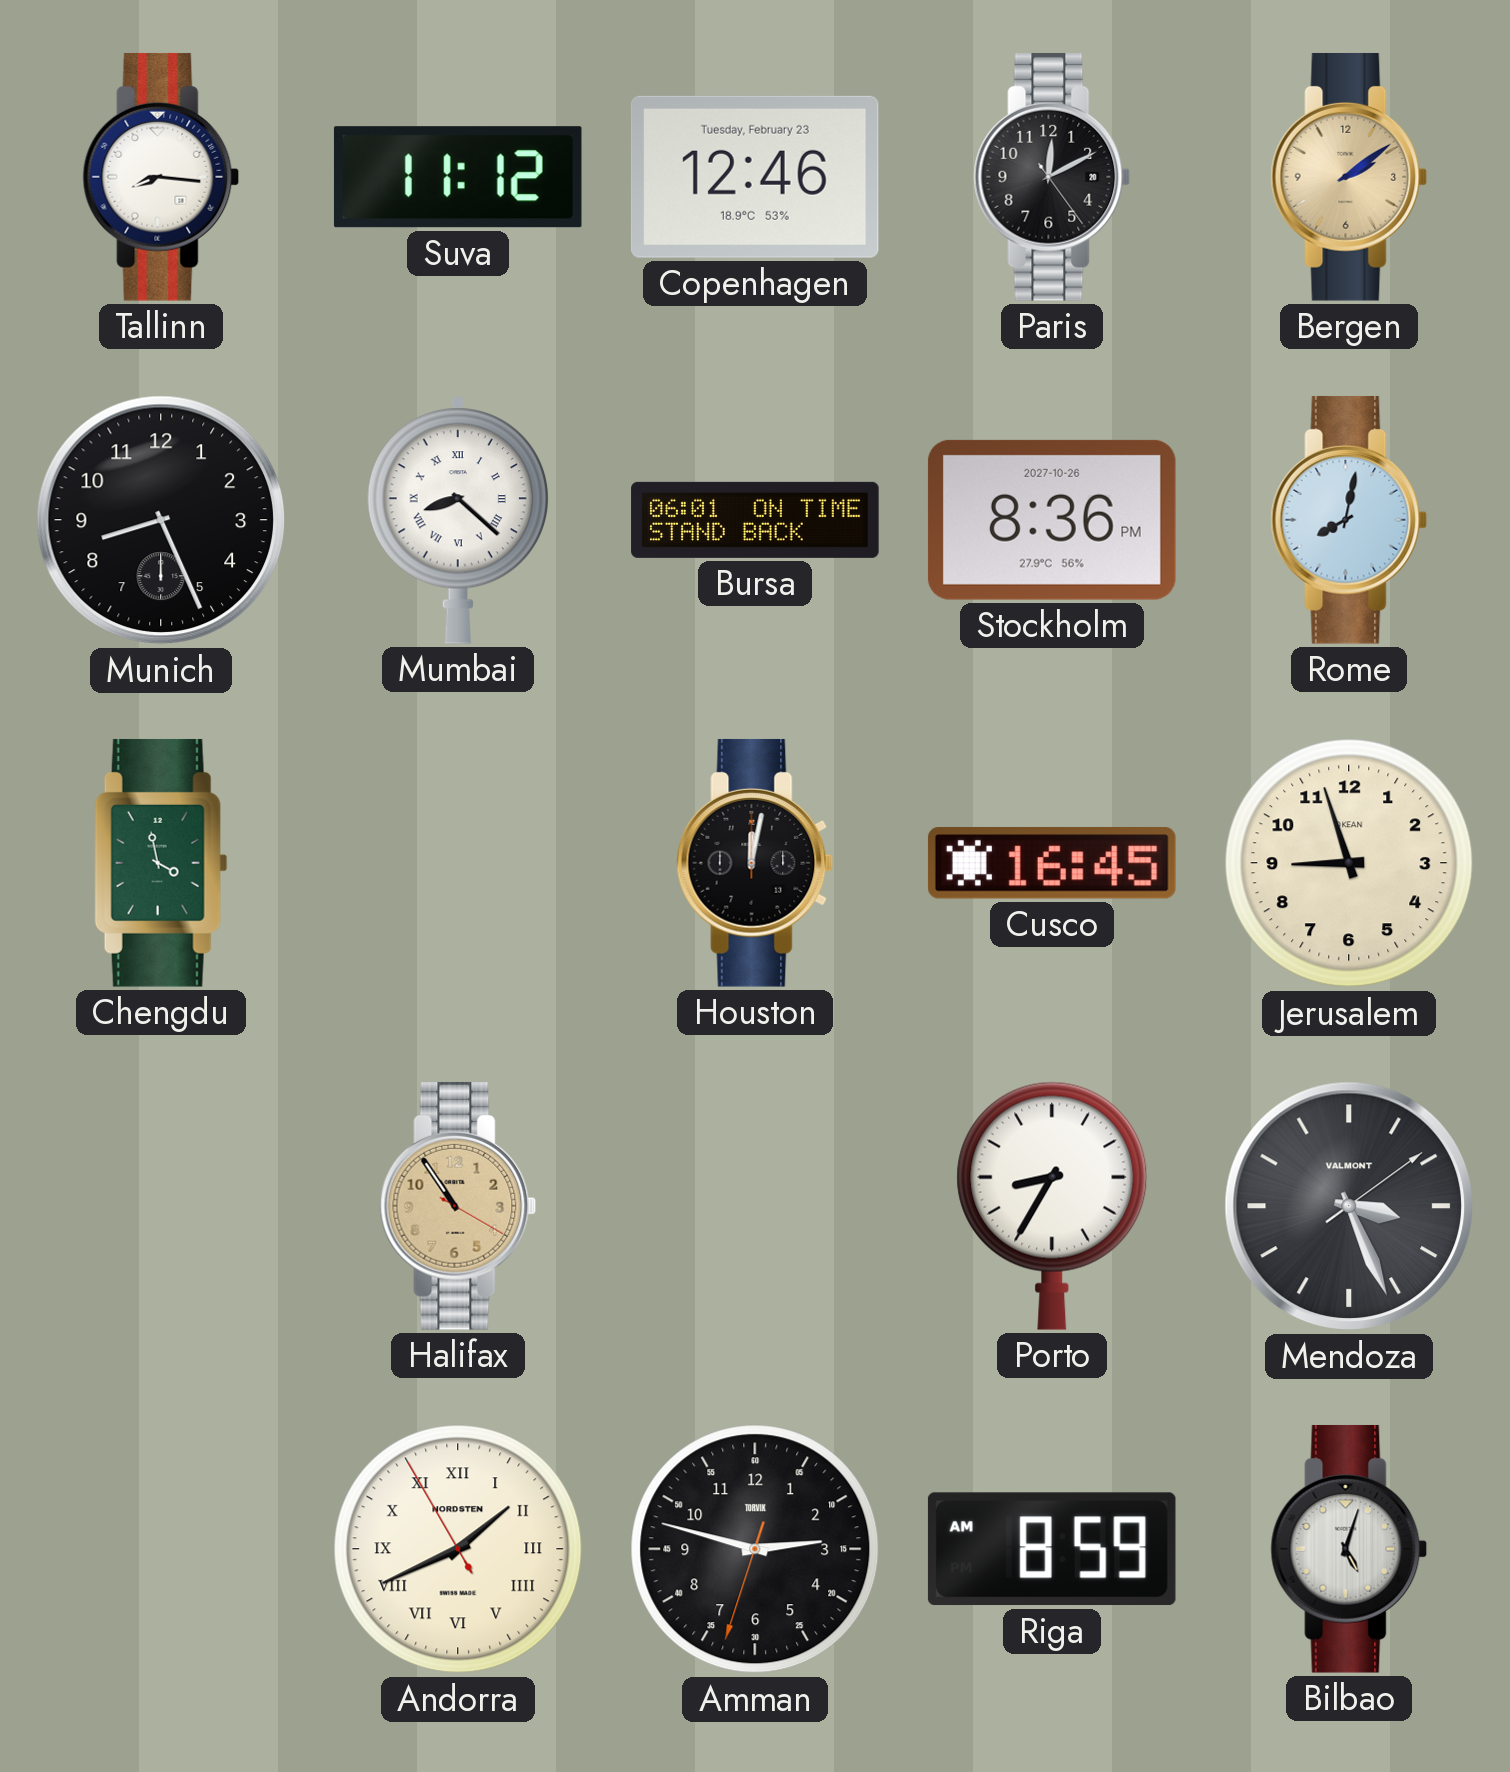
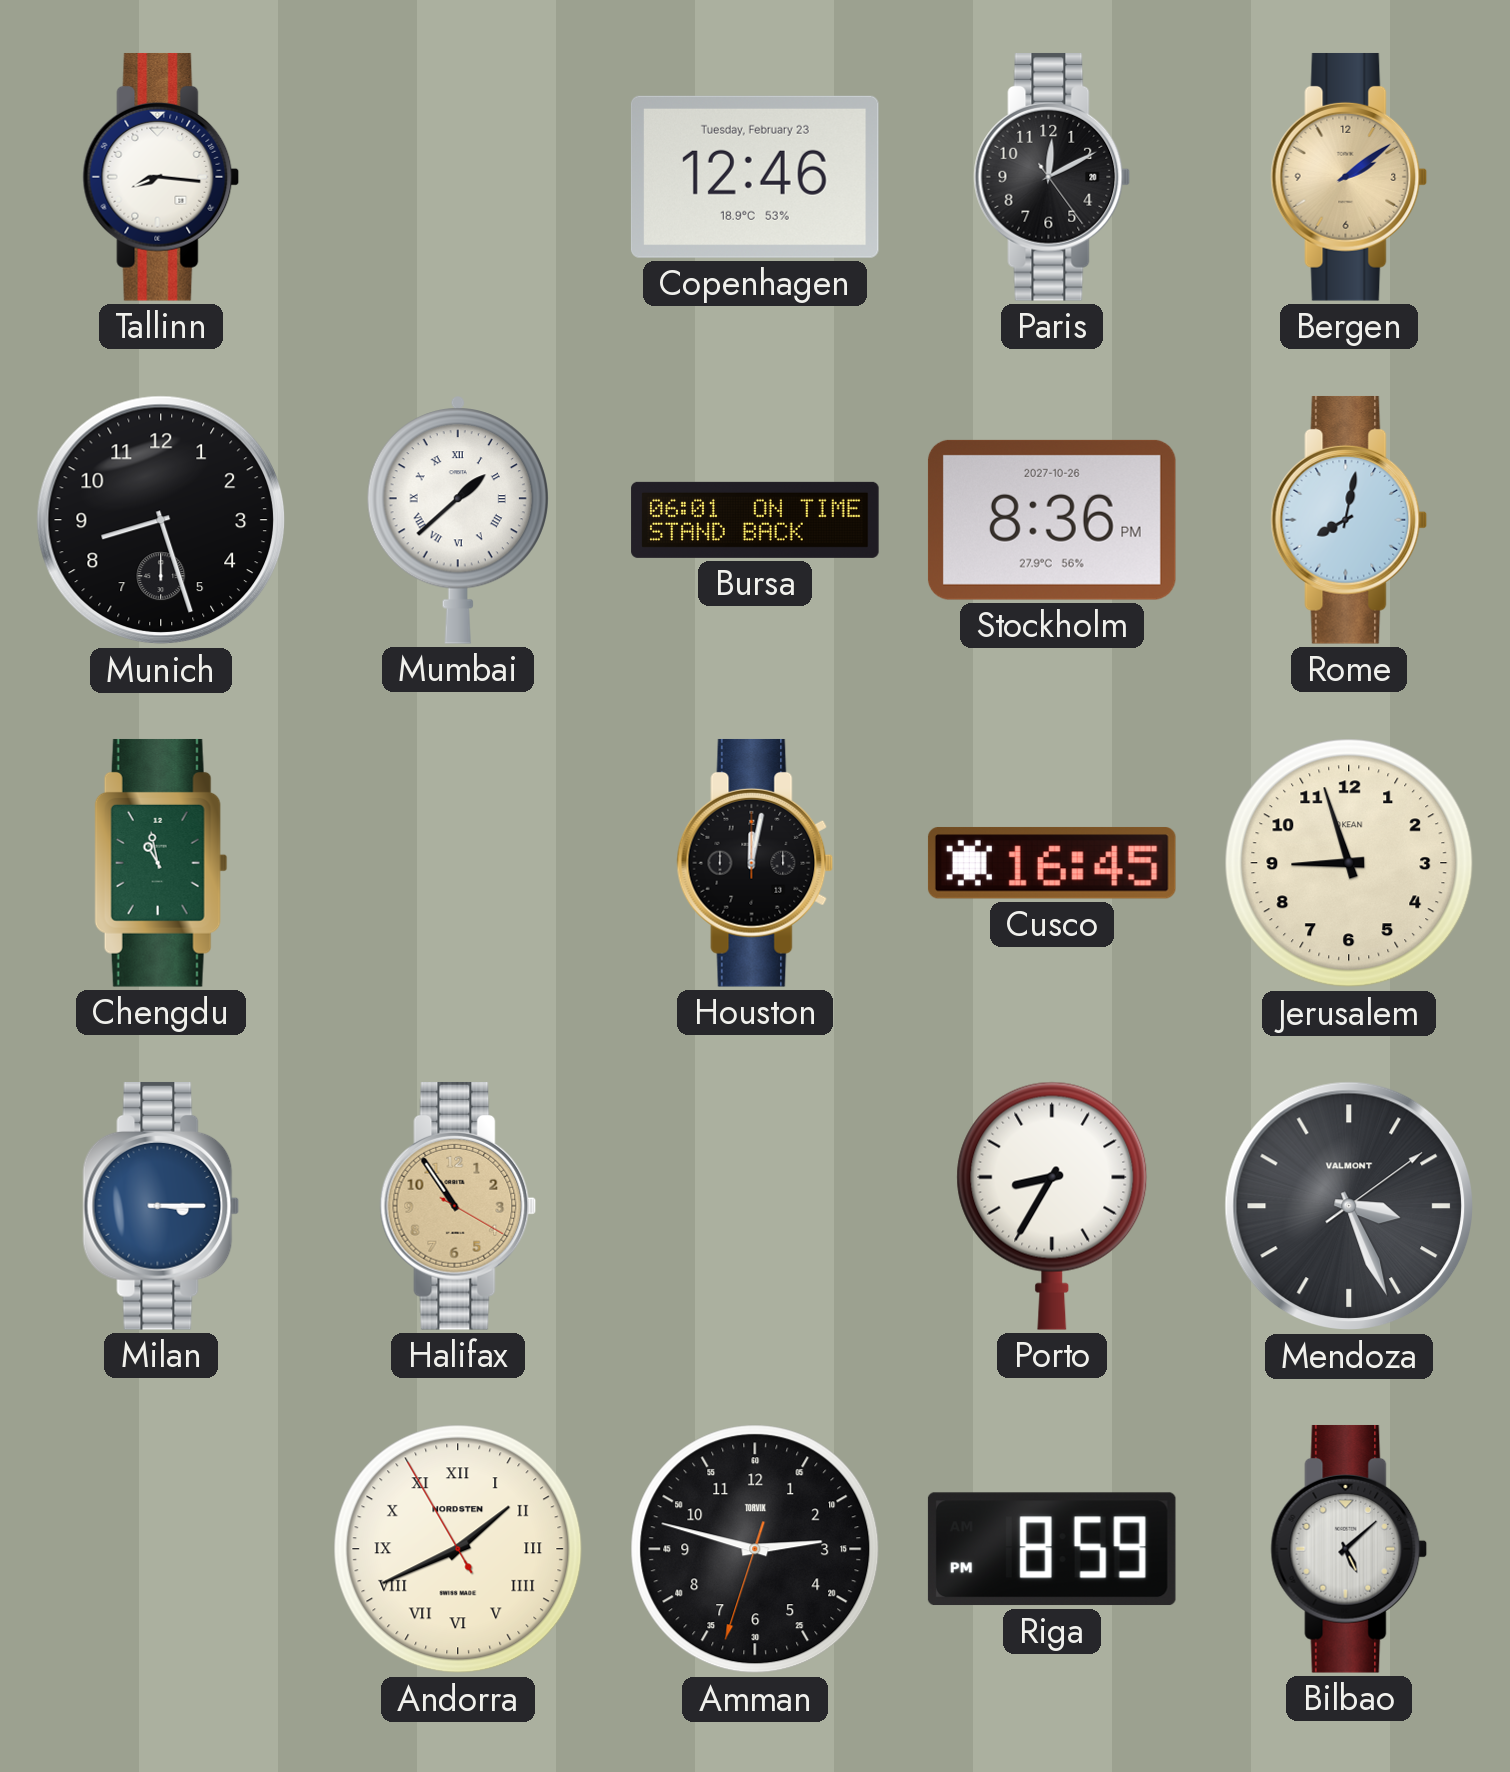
Suva: 11:12 -> none (458, 177)
Munich: 8:26 -> 8:27 (161, 520)
Mumbai: 8:22 -> 1:38 (458, 520)
Chengdu: 3:58 -> 10:58 (161, 863)
Milan: none -> 3:15 (161, 1206)
Riga: 8:59 AM -> 8:59 PM (1052, 1549)
Bilbao: 5:03 -> 5:08 (1349, 1549)
